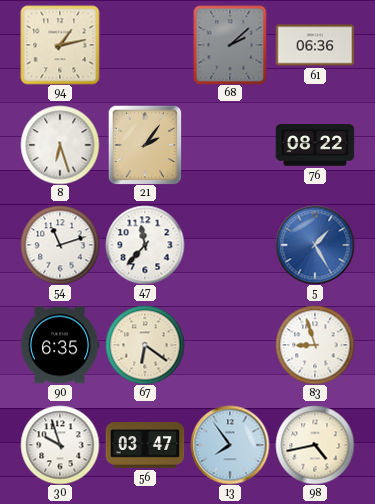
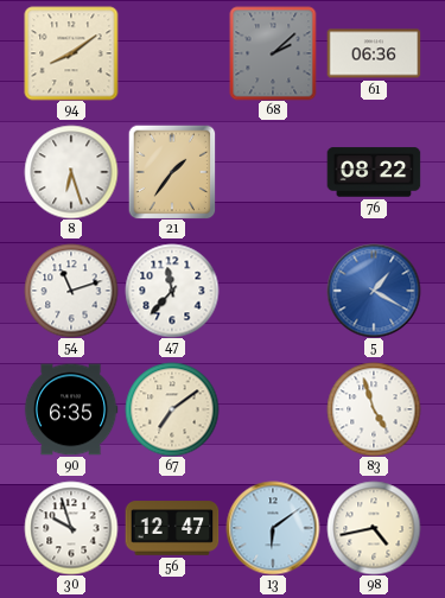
94: 1:13 -> 8:09 (71, 53)
21: 2:06 -> 1:36 (172, 172)
5: 1:25 -> 1:20 (374, 291)
67: 6:21 -> 7:09 (172, 409)
83: 8:57 -> 4:57 (374, 409)
56: 03:47 -> 12:47 (172, 528)
13: 7:54 -> 6:09 (273, 528)
